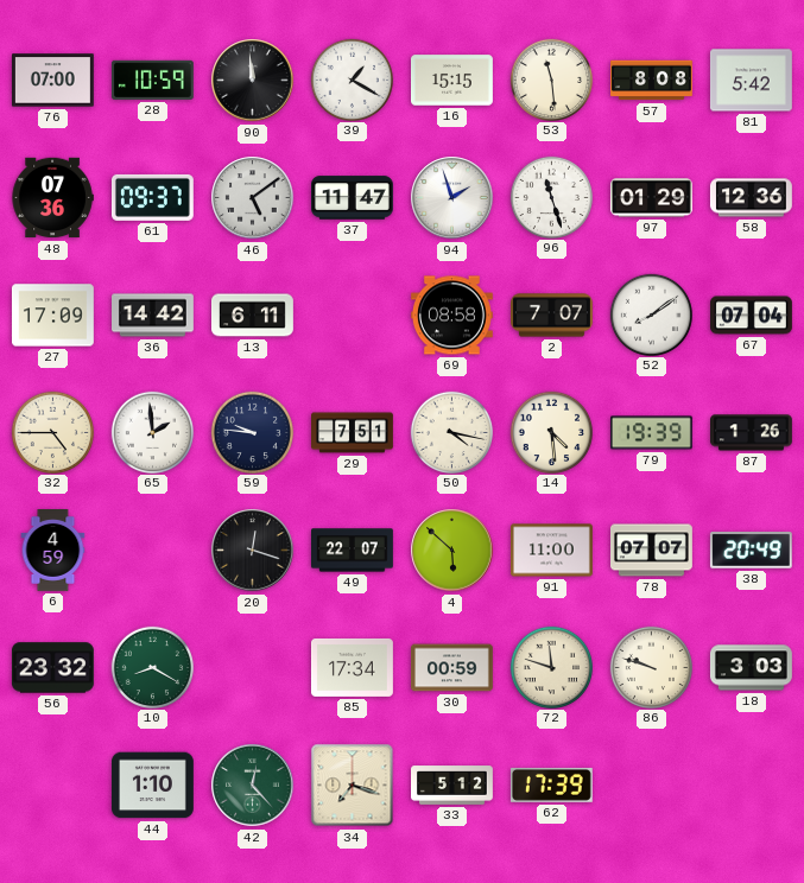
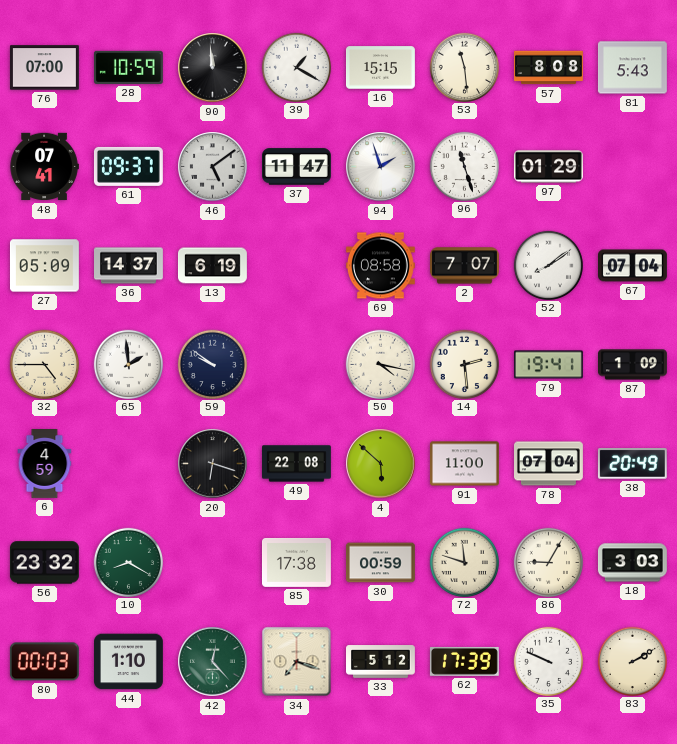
81: 5:42 -> 5:43 (632, 68)
48: 07:36 -> 07:41 (44, 167)
58: 12:36 -> none (751, 198)
27: 17:09 -> 05:09 (44, 266)
36: 14:42 -> 14:37 (129, 266)
13: 6:11 -> 6:19 (213, 266)
59: 9:46 -> 9:51 (212, 364)
29: 7:51 -> none (353, 433)
14: 4:29 -> 2:29 (464, 364)
79: 19:39 -> 19:41 (549, 365)
87: 1:26 -> 1:09 (633, 365)
20: 12:18 -> 6:18 (213, 464)
49: 22:07 -> 22:08 (297, 464)
78: 07:07 -> 07:04 (549, 464)
85: 17:34 -> 17:38 (296, 562)
86: 9:48 -> 9:05 (548, 562)
80: none -> 00:03 (44, 662)
35: none -> 9:49 (548, 661)
83: none -> 2:10 (632, 661)
